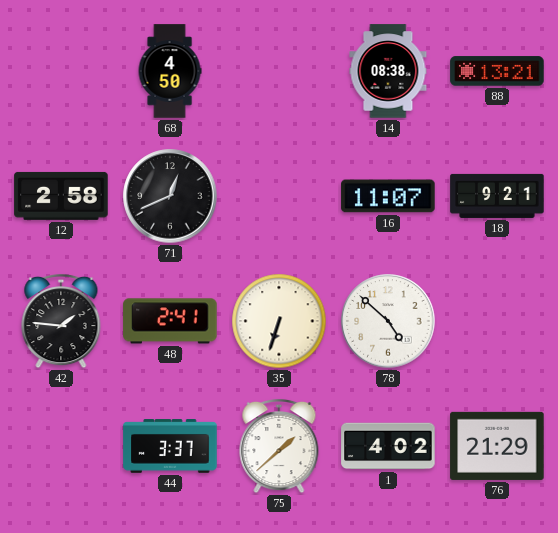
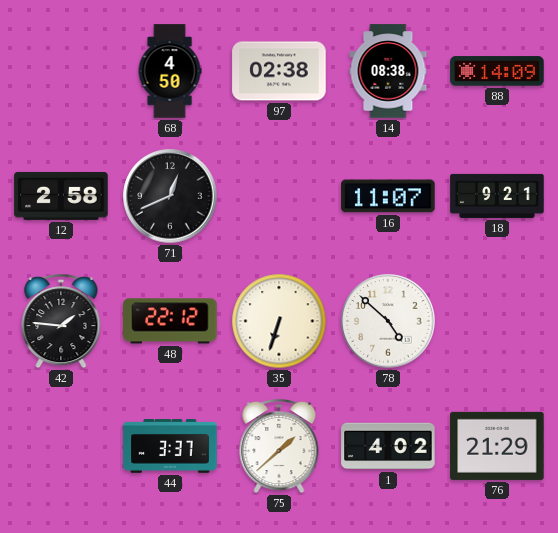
97: none -> 02:38 (279, 71)
88: 13:21 -> 14:09 (497, 71)
48: 2:41 -> 22:12 (170, 321)
